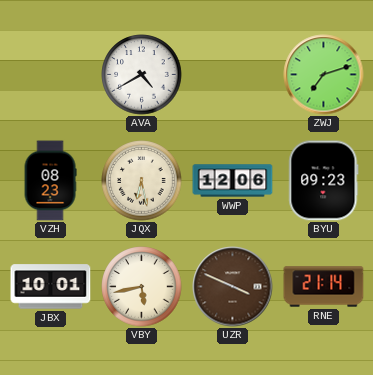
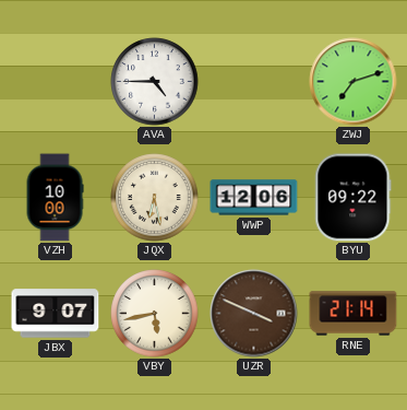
AVA: 4:40 -> 4:45 (155, 82)
VZH: 08:23 -> 10:00 (55, 198)
BYU: 09:23 -> 09:22 (354, 198)
JBX: 10:01 -> 9:07 (56, 314)
